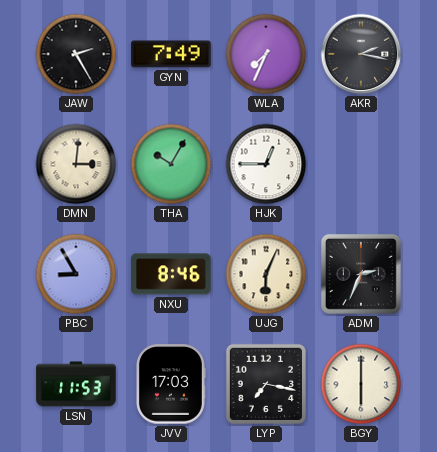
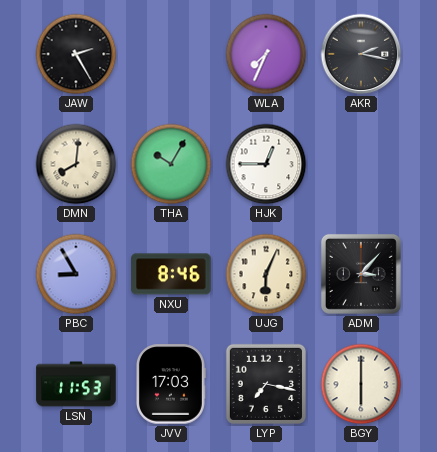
GYN: 7:49 -> none (171, 54)
DMN: 3:01 -> 8:01 (76, 164)
ADM: 2:34 -> 3:07 (361, 274)
